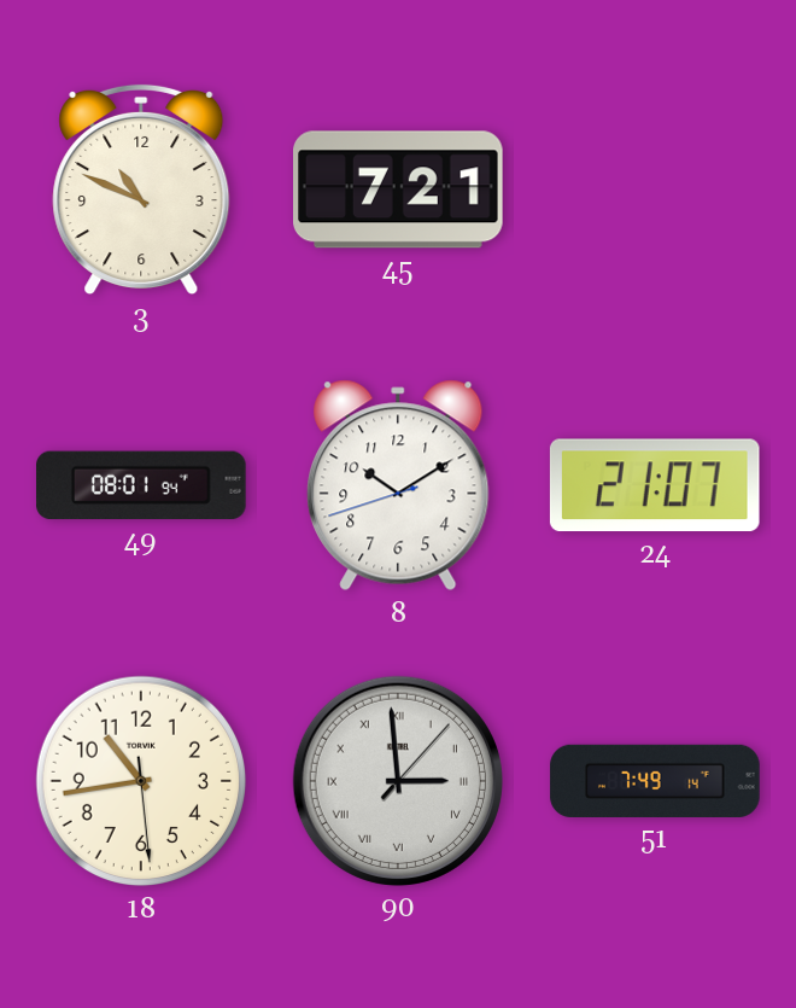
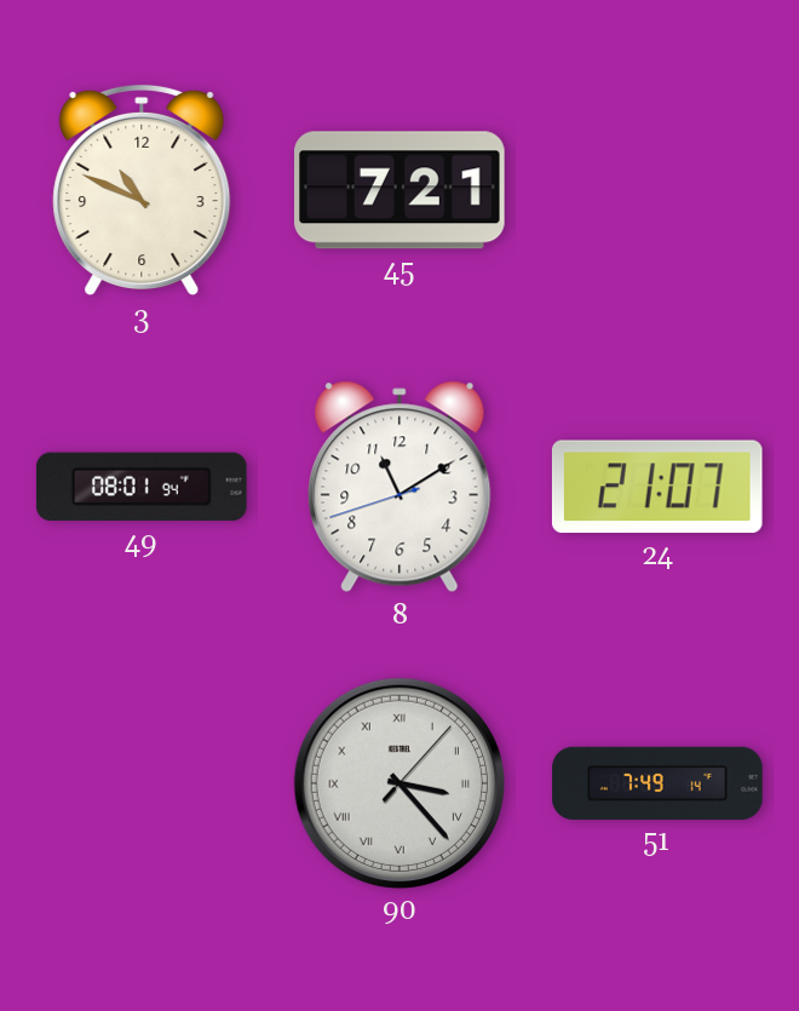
8: 10:09 -> 11:09 (399, 487)
18: 10:43 -> none (141, 781)
90: 2:59 -> 3:23 (399, 783)
